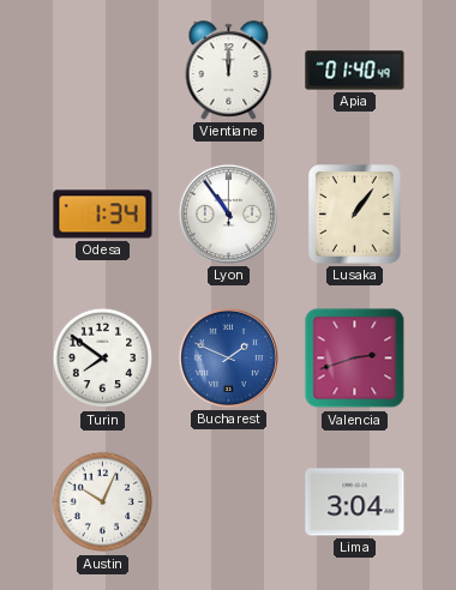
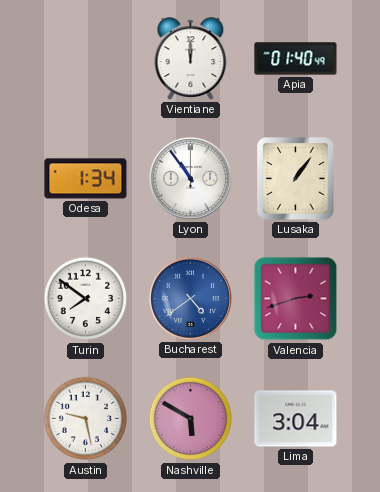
Bucharest: 1:49 -> 4:39 (190, 298)
Austin: 10:04 -> 9:28 (86, 419)
Nashville: none -> 5:50 (191, 419)
